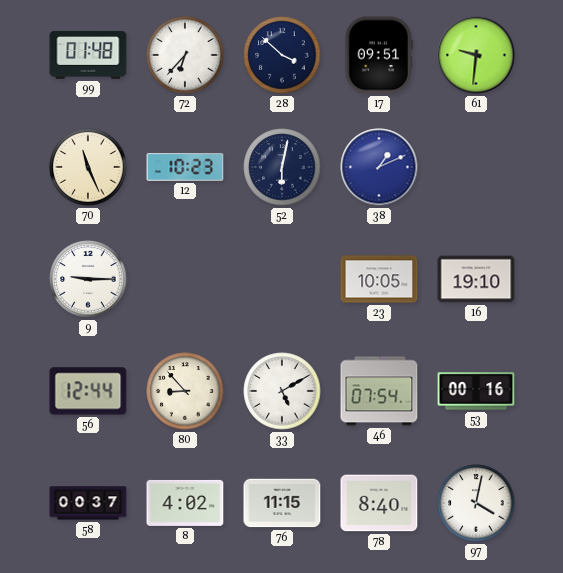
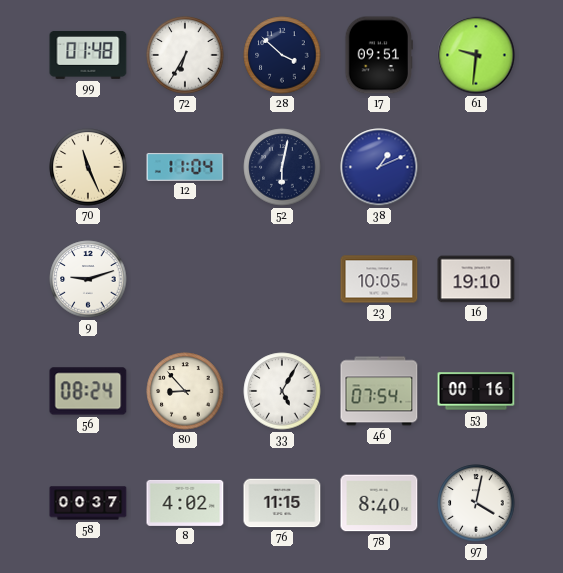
72: 6:37 -> 6:35 (185, 55)
12: 10:23 -> 11:04 (185, 167)
9: 9:15 -> 9:12 (88, 279)
56: 12:44 -> 08:24 (88, 391)
33: 5:10 -> 5:05 (282, 391)
